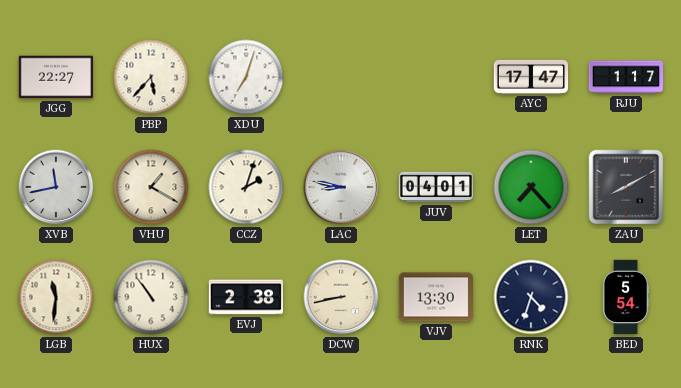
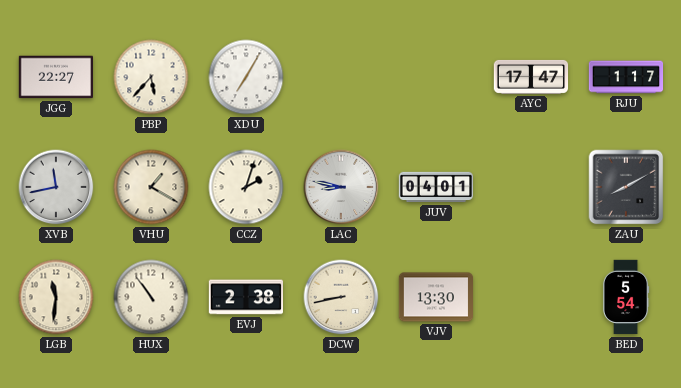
XDU: 7:03 -> 7:05 (246, 77)
LET: 7:23 -> none (531, 187)
RNK: 4:33 -> none (531, 297)
